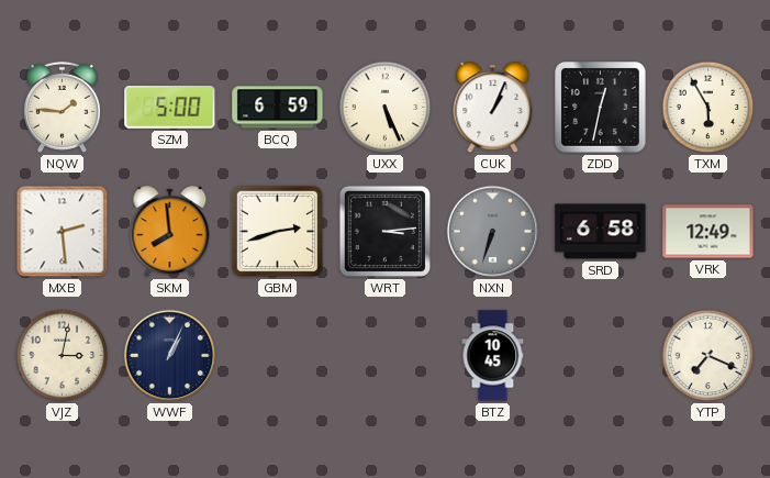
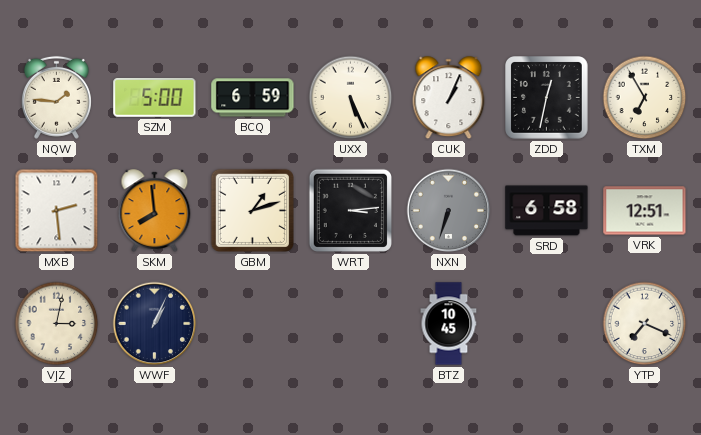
TXM: 5:55 -> 6:55 (645, 98)
GBM: 2:42 -> 1:12 (252, 210)
VRK: 12:49 -> 12:51 (645, 211)
